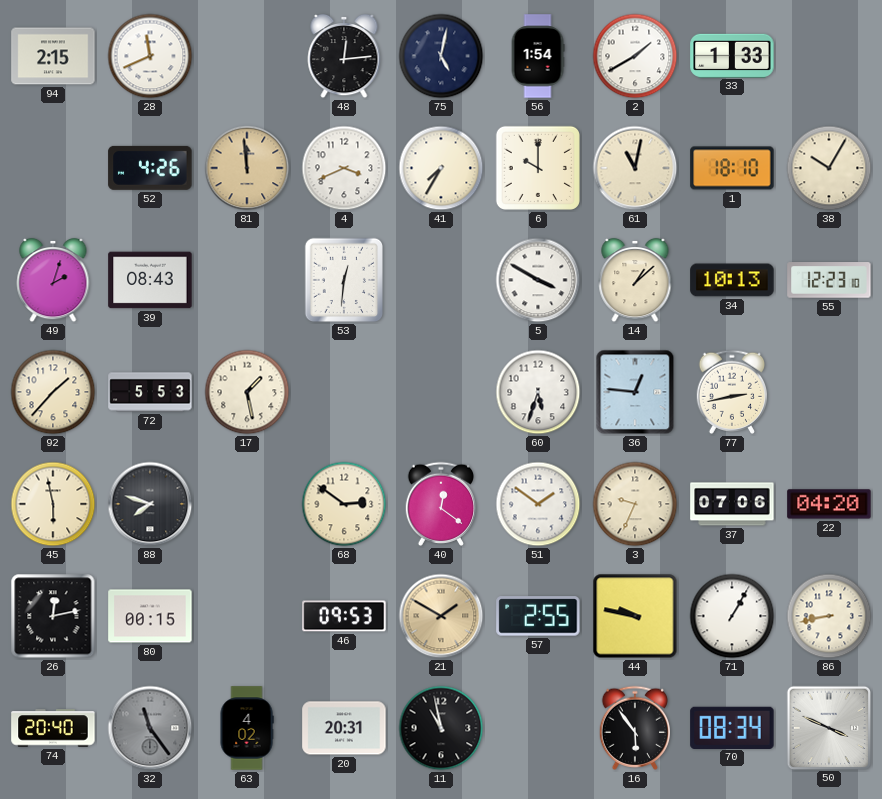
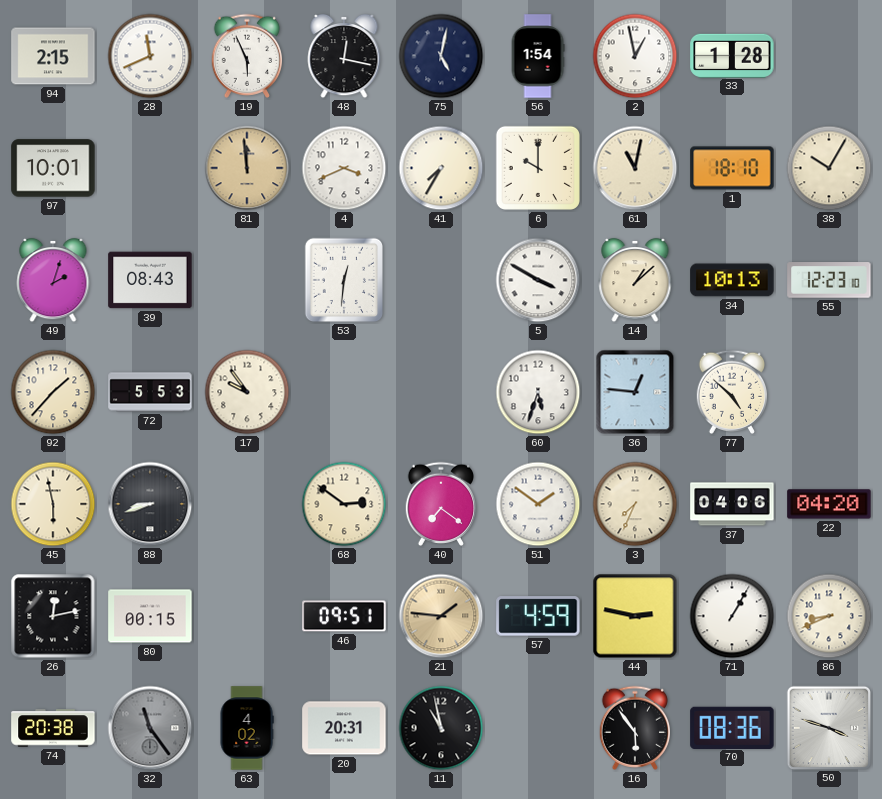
19: none -> 5:56 (247, 56)
48: 12:14 -> 12:17 (344, 56)
2: 1:40 -> 12:58 (635, 56)
33: 1:33 -> 1:28 (732, 55)
97: none -> 10:01 (53, 168)
52: 4:26 -> none (150, 168)
17: 1:28 -> 9:54 (247, 392)
77: 2:43 -> 4:52 (732, 392)
88: 7:48 -> 8:42 (150, 504)
40: 12:21 -> 7:21 (441, 504)
3: 9:34 -> 7:34 (635, 504)
37: 07:06 -> 04:06 (732, 504)
46: 09:53 -> 09:51 (344, 616)
21: 1:50 -> 1:46 (441, 616)
57: 2:55 -> 4:59 (538, 616)
44: 9:47 -> 2:47 (635, 616)
86: 8:43 -> 8:41 (829, 616)
74: 20:40 -> 20:38 (53, 728)
70: 08:34 -> 08:36 (732, 727)
50: 3:49 -> 3:48 (828, 727)
